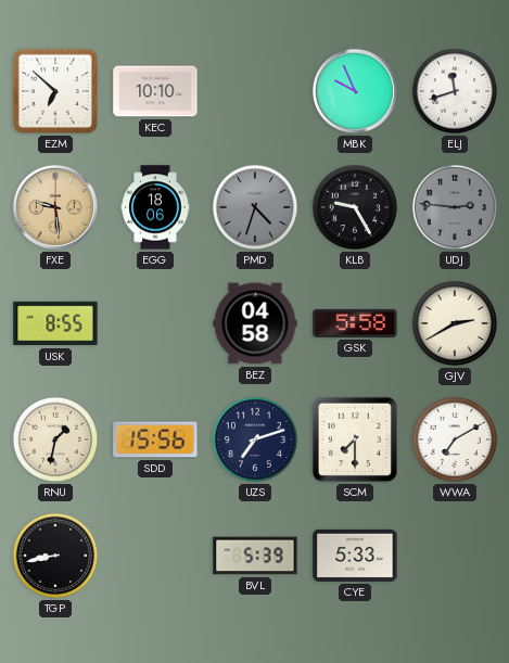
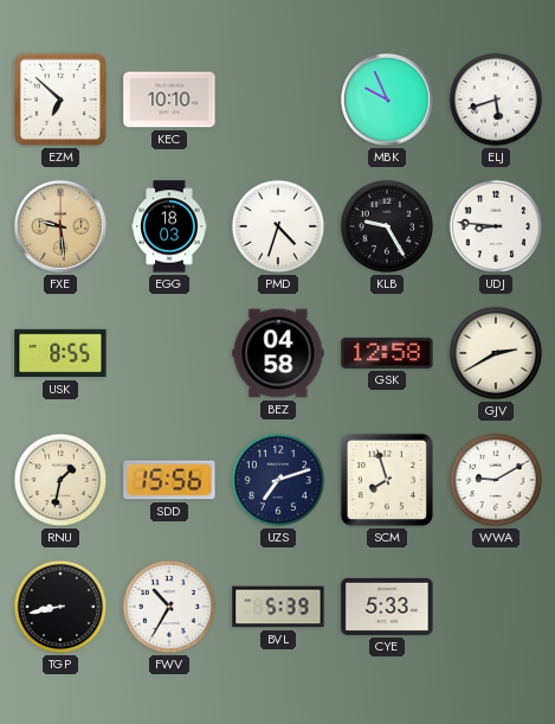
ELJ: 11:42 -> 5:42 (496, 100)
EGG: 18:06 -> 18:03 (169, 226)
PMD dial: grey -> white (278, 226)
UDJ: 2:46 -> 8:46 (496, 226)
UDJ dial: grey -> white (496, 226)
GSK: 5:58 -> 12:58 (387, 353)
SCM: 7:30 -> 7:57 (387, 480)
WWA: 7:10 -> 9:10 (496, 480)
FWV: none -> 10:35 (169, 607)
